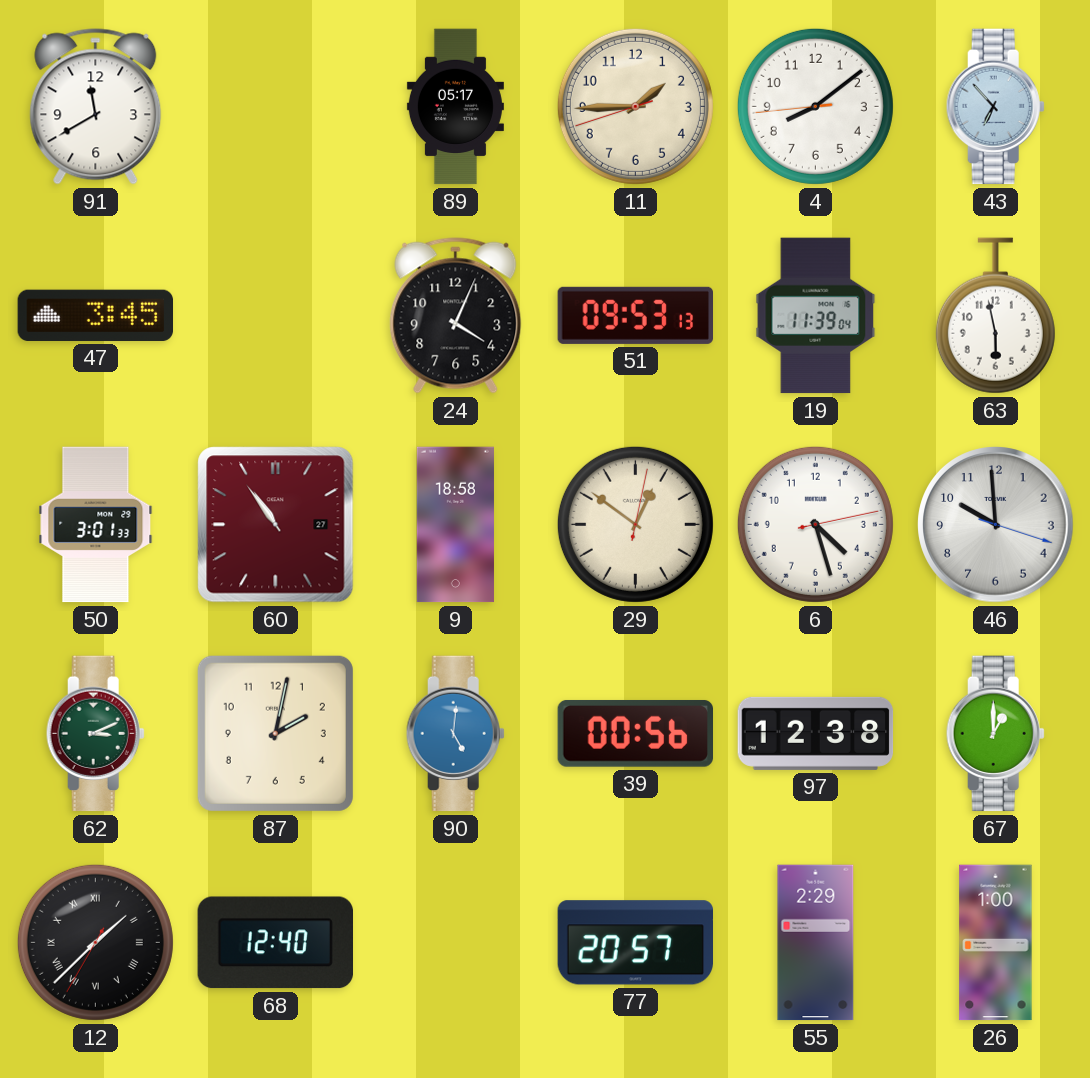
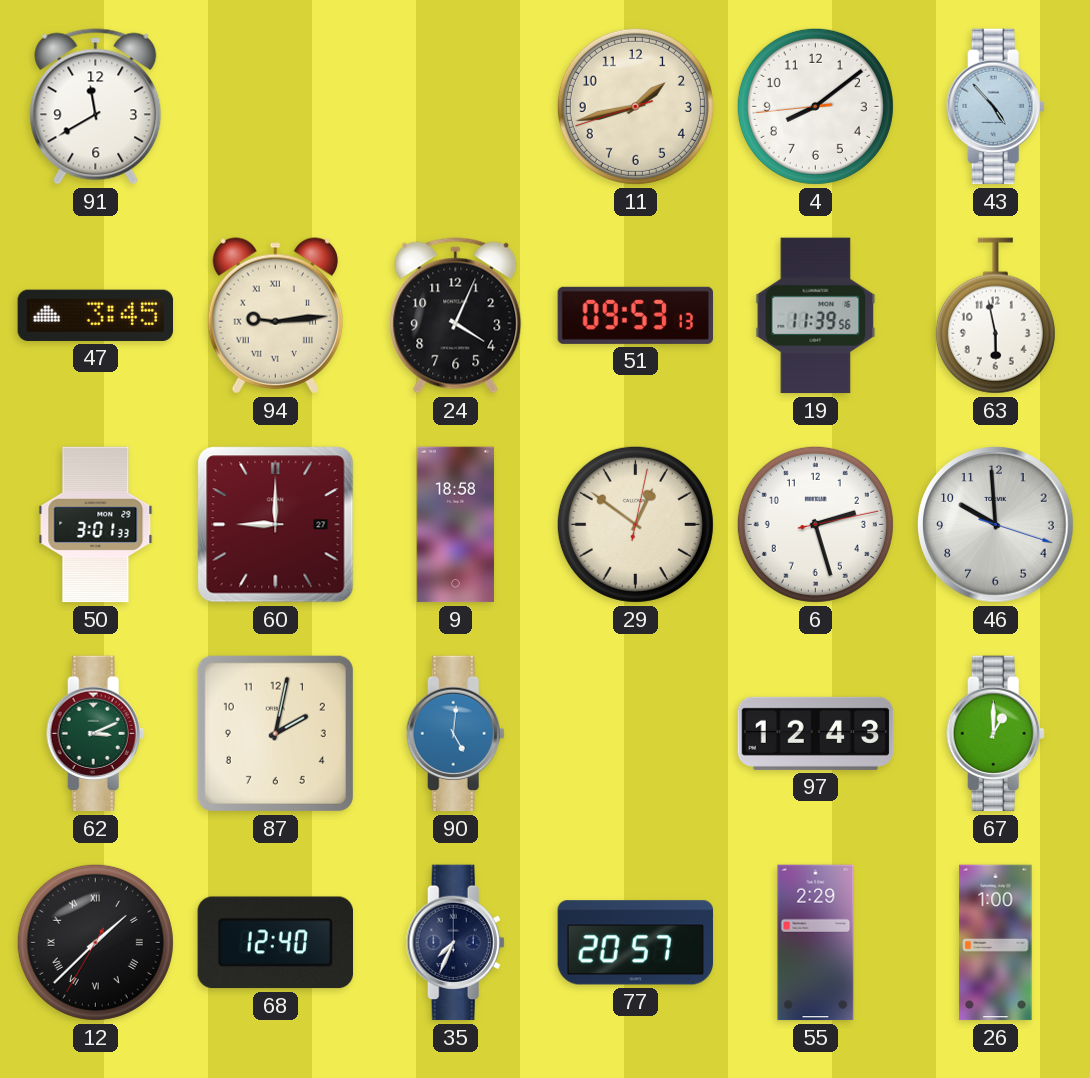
89: 05:17 -> none (455, 107)
11: 1:44 -> 1:42 (635, 106)
43: 6:53 -> 4:53 (995, 107)
94: none -> 9:14 (275, 316)
19: 11:39:04 -> 11:39:56 (816, 316)
60: 10:54 -> 9:00 (276, 525)
6: 4:27 -> 2:27 (815, 524)
39: 00:56 -> none (635, 733)
97: 12:38 -> 12:43 (816, 733)
35: none -> 7:34 (455, 943)
